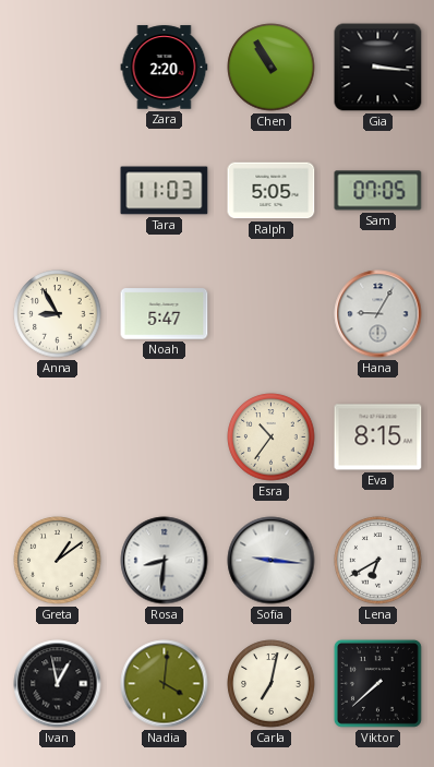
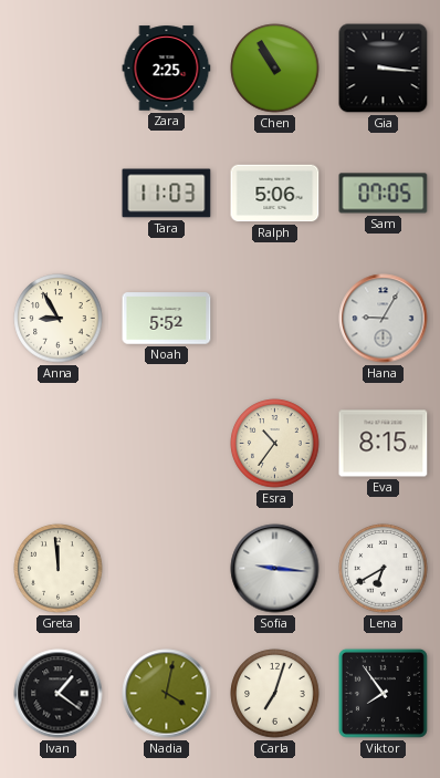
Zara: 2:20 -> 2:25 (167, 69)
Ralph: 5:05 -> 5:06 (275, 194)
Noah: 5:47 -> 5:52 (167, 319)
Greta: 1:09 -> 11:59 (59, 569)
Rosa: 8:31 -> none (165, 561)
Ivan: 12:58 -> 1:21 (59, 694)
Nadia: 4:01 -> 4:02 (167, 694)
Carla: 7:02 -> 7:03 (275, 694)
Viktor: 7:38 -> 7:54 (383, 693)
